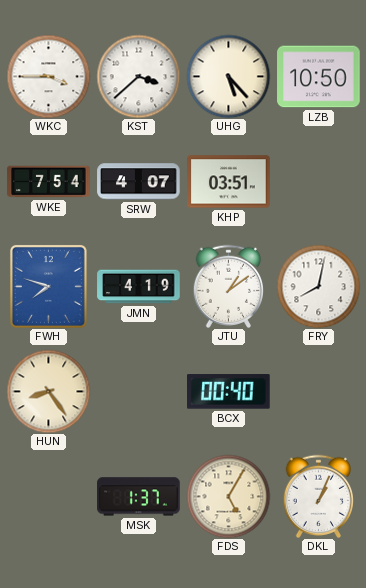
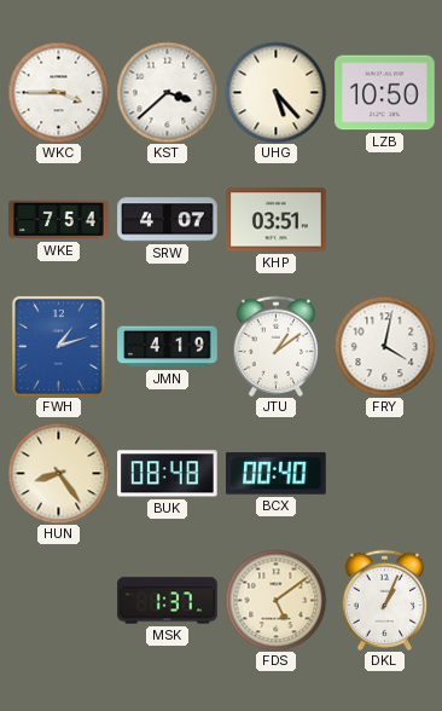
FWH: 7:48 -> 1:12 (58, 346)
FRY: 8:02 -> 4:02 (384, 346)
BUK: none -> 08:48 (168, 474)
FDS: 5:05 -> 5:09 (275, 600)
